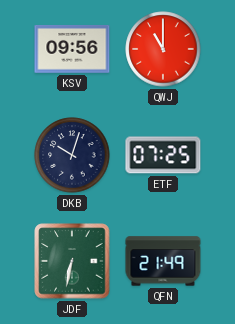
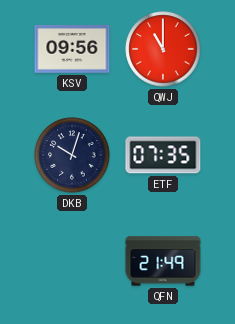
ETF: 07:25 -> 07:35 (163, 155)
JDF: 6:32 -> none (72, 261)
